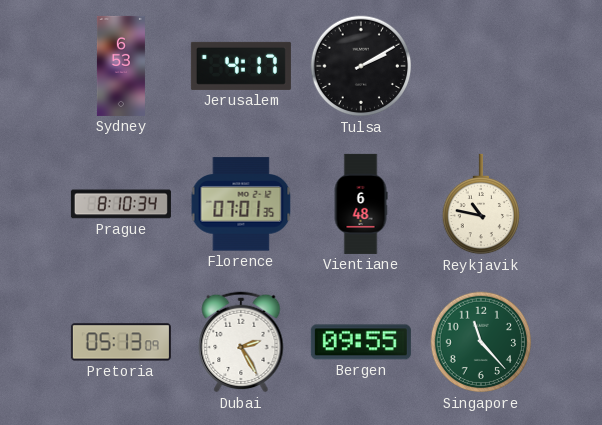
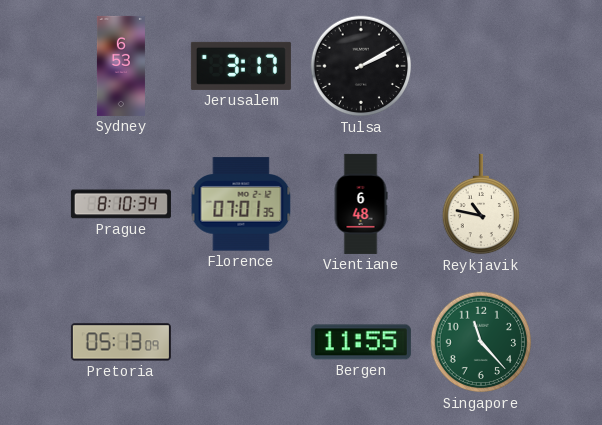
Jerusalem: 4:17 -> 3:17 (241, 66)
Dubai: 2:25 -> none (241, 342)
Bergen: 09:55 -> 11:55 (361, 342)
